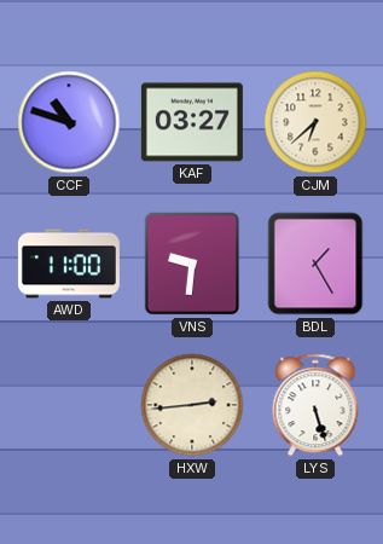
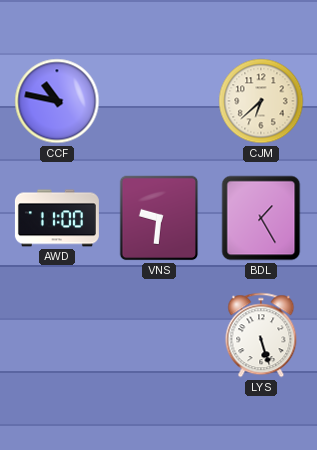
CCF: 10:48 -> 10:47 (57, 101)
KAF: 03:27 -> none (192, 122)
HXW: 2:44 -> none (192, 405)
